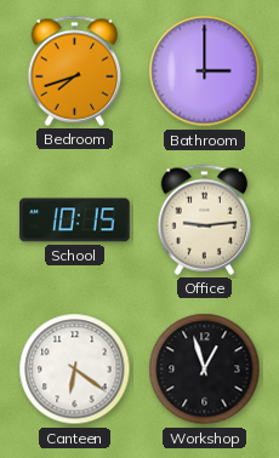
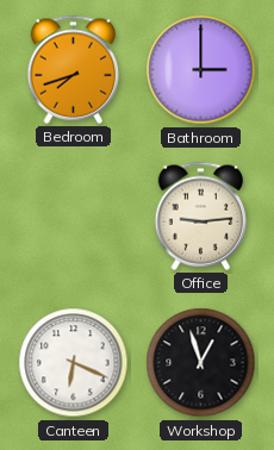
School: 10:15 -> none (75, 221)
Canteen: 6:21 -> 6:19 (74, 363)
